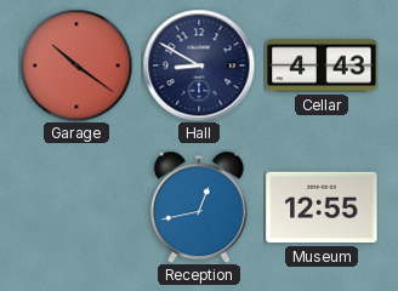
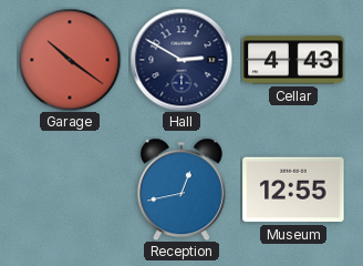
Hall: 8:50 -> 2:50 (181, 60)
